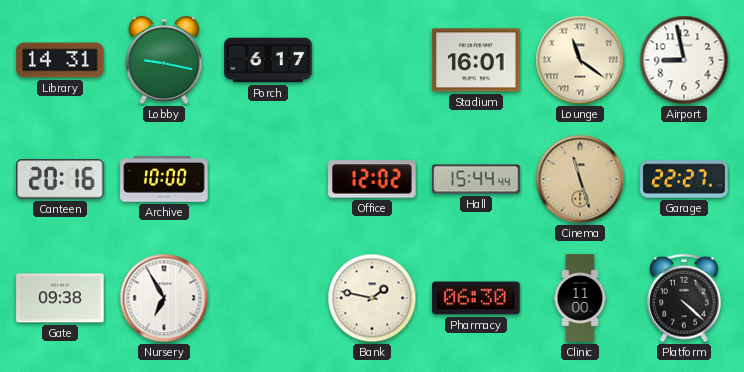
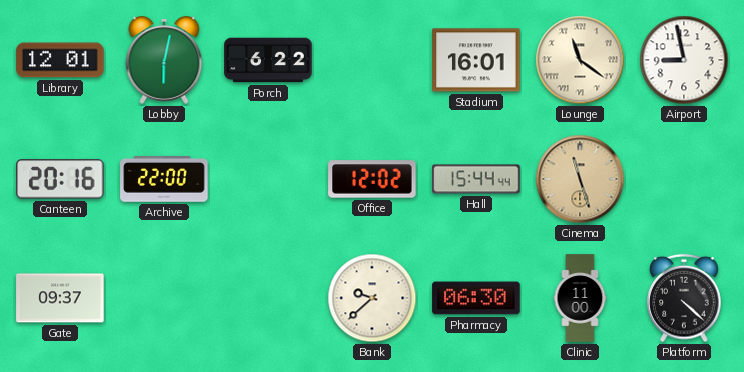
Library: 14:31 -> 12:01 (60, 60)
Lobby: 9:17 -> 6:02 (164, 60)
Porch: 6:17 -> 6:22 (268, 60)
Archive: 10:00 -> 22:00 (164, 180)
Garage: 22:27 -> none (684, 179)
Gate: 09:38 -> 09:37 (60, 298)
Nursery: 6:55 -> none (164, 298)
Bank: 1:47 -> 9:38 (372, 298)
